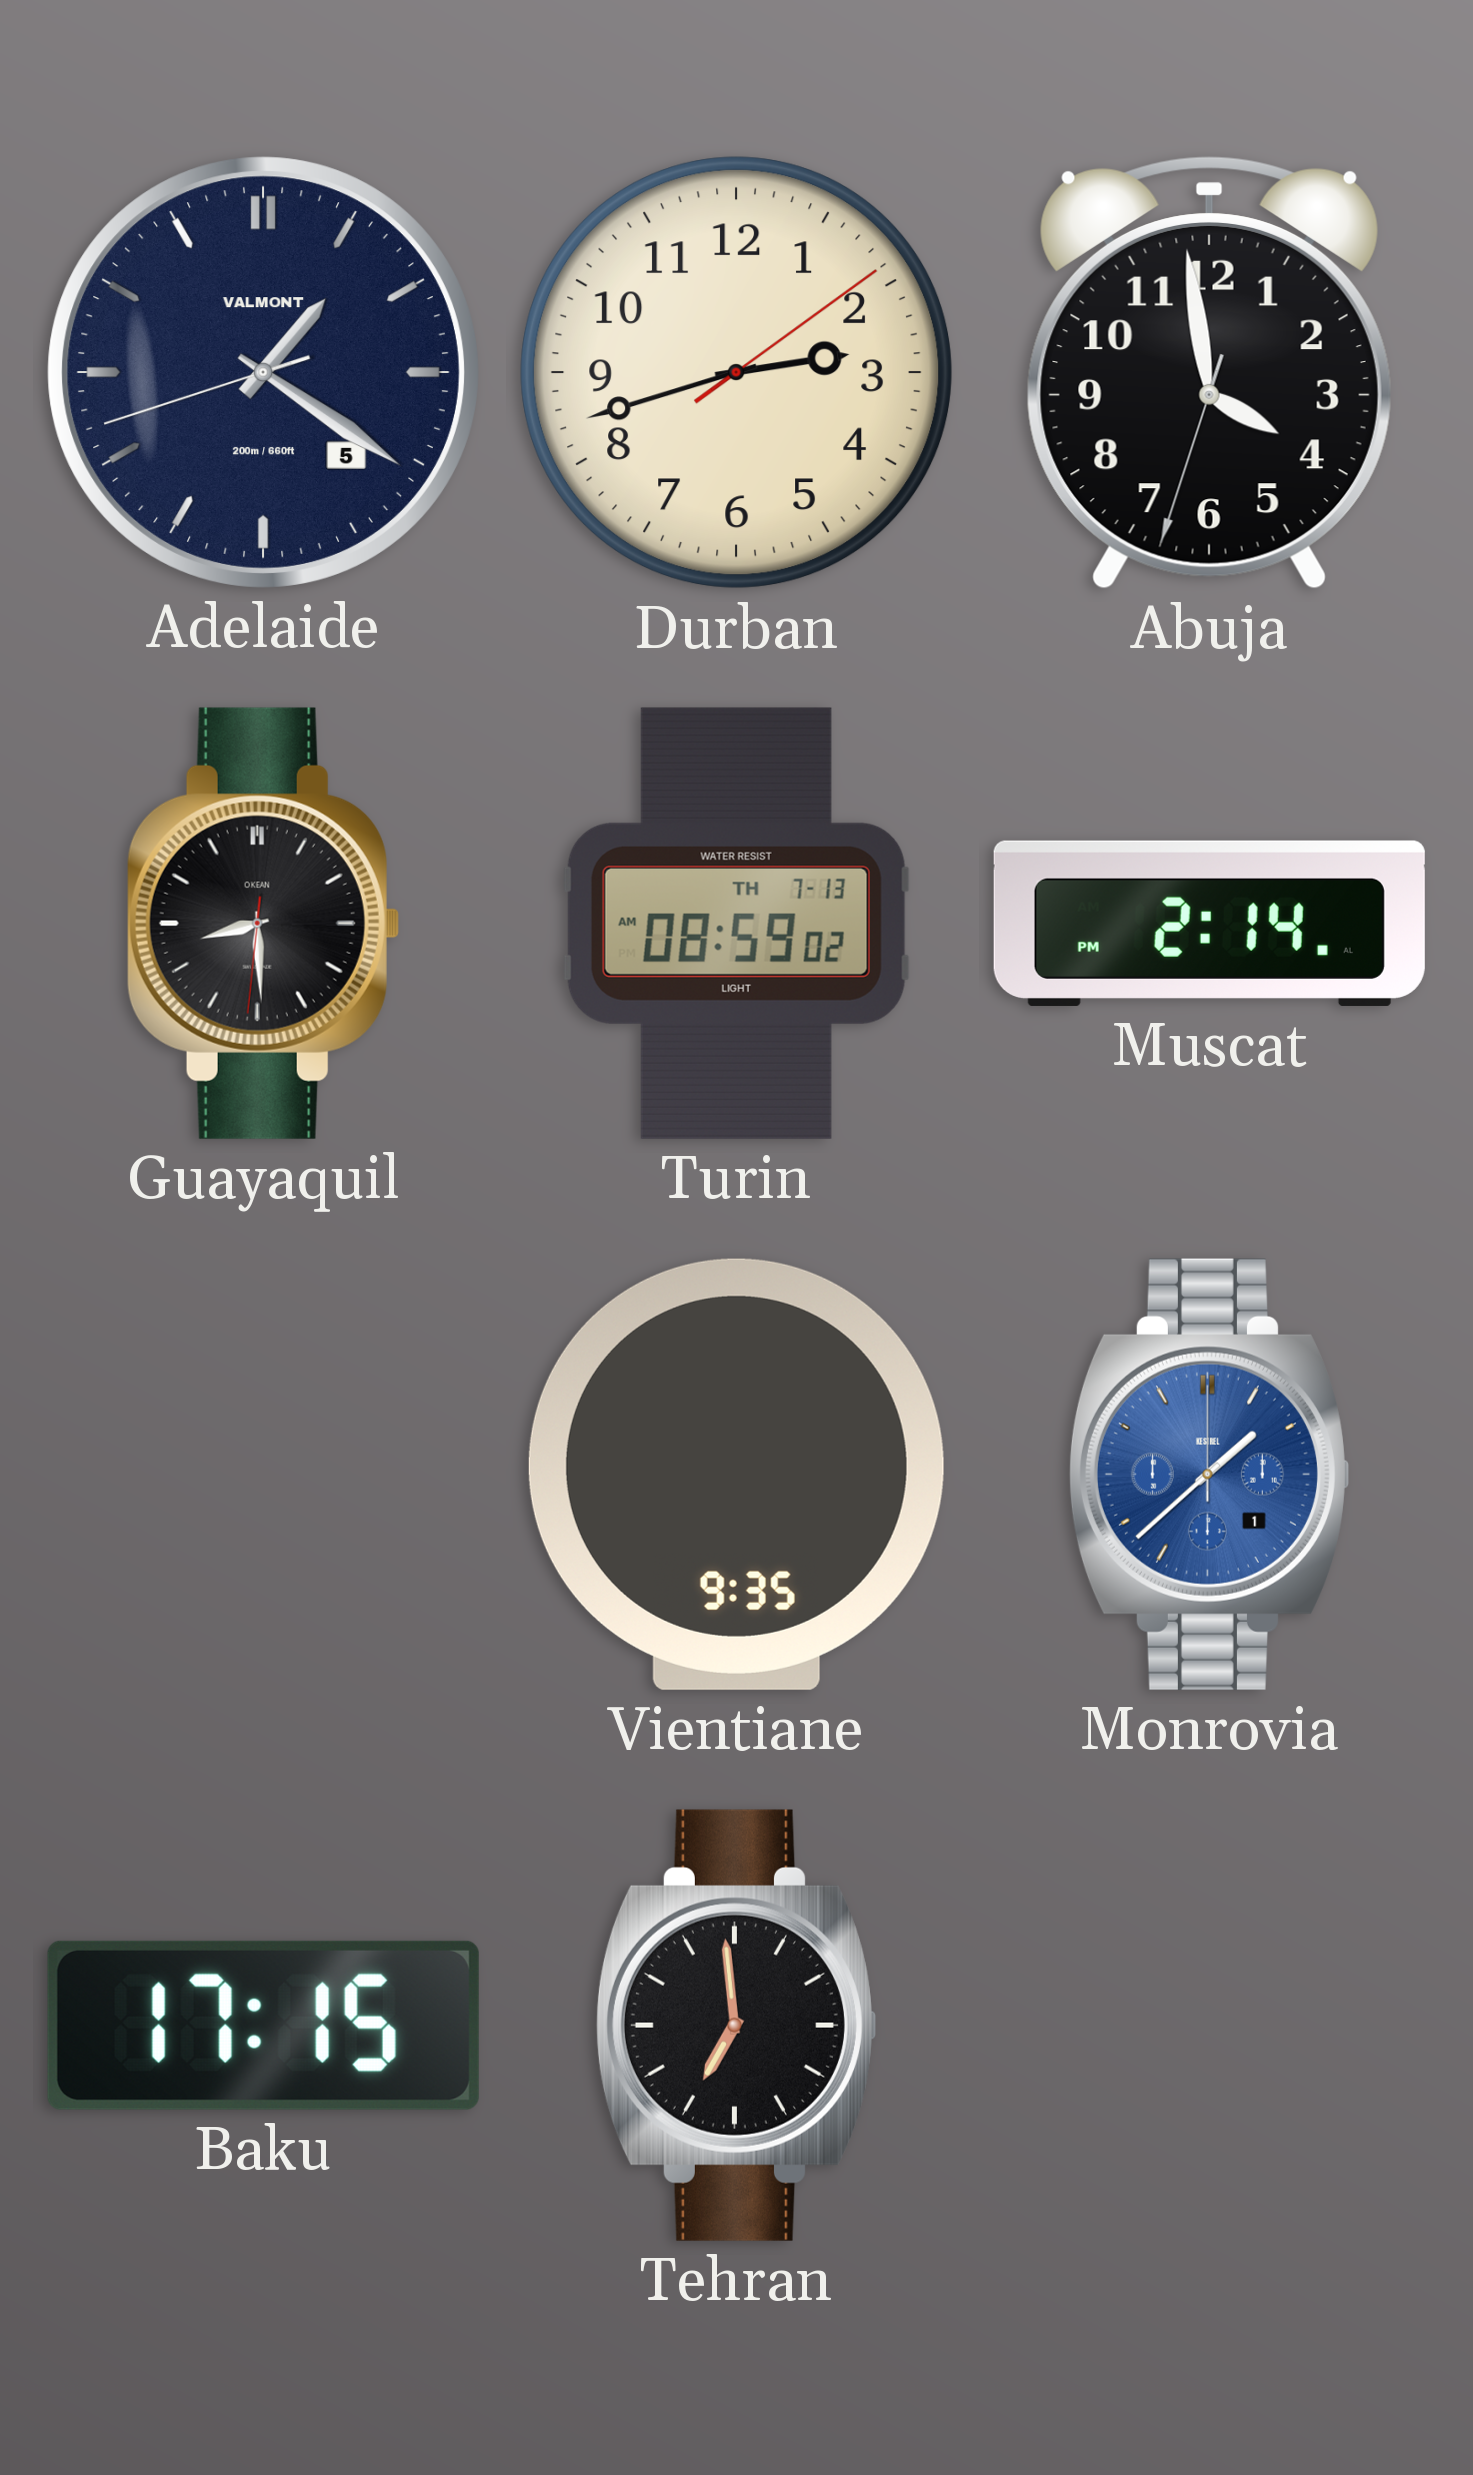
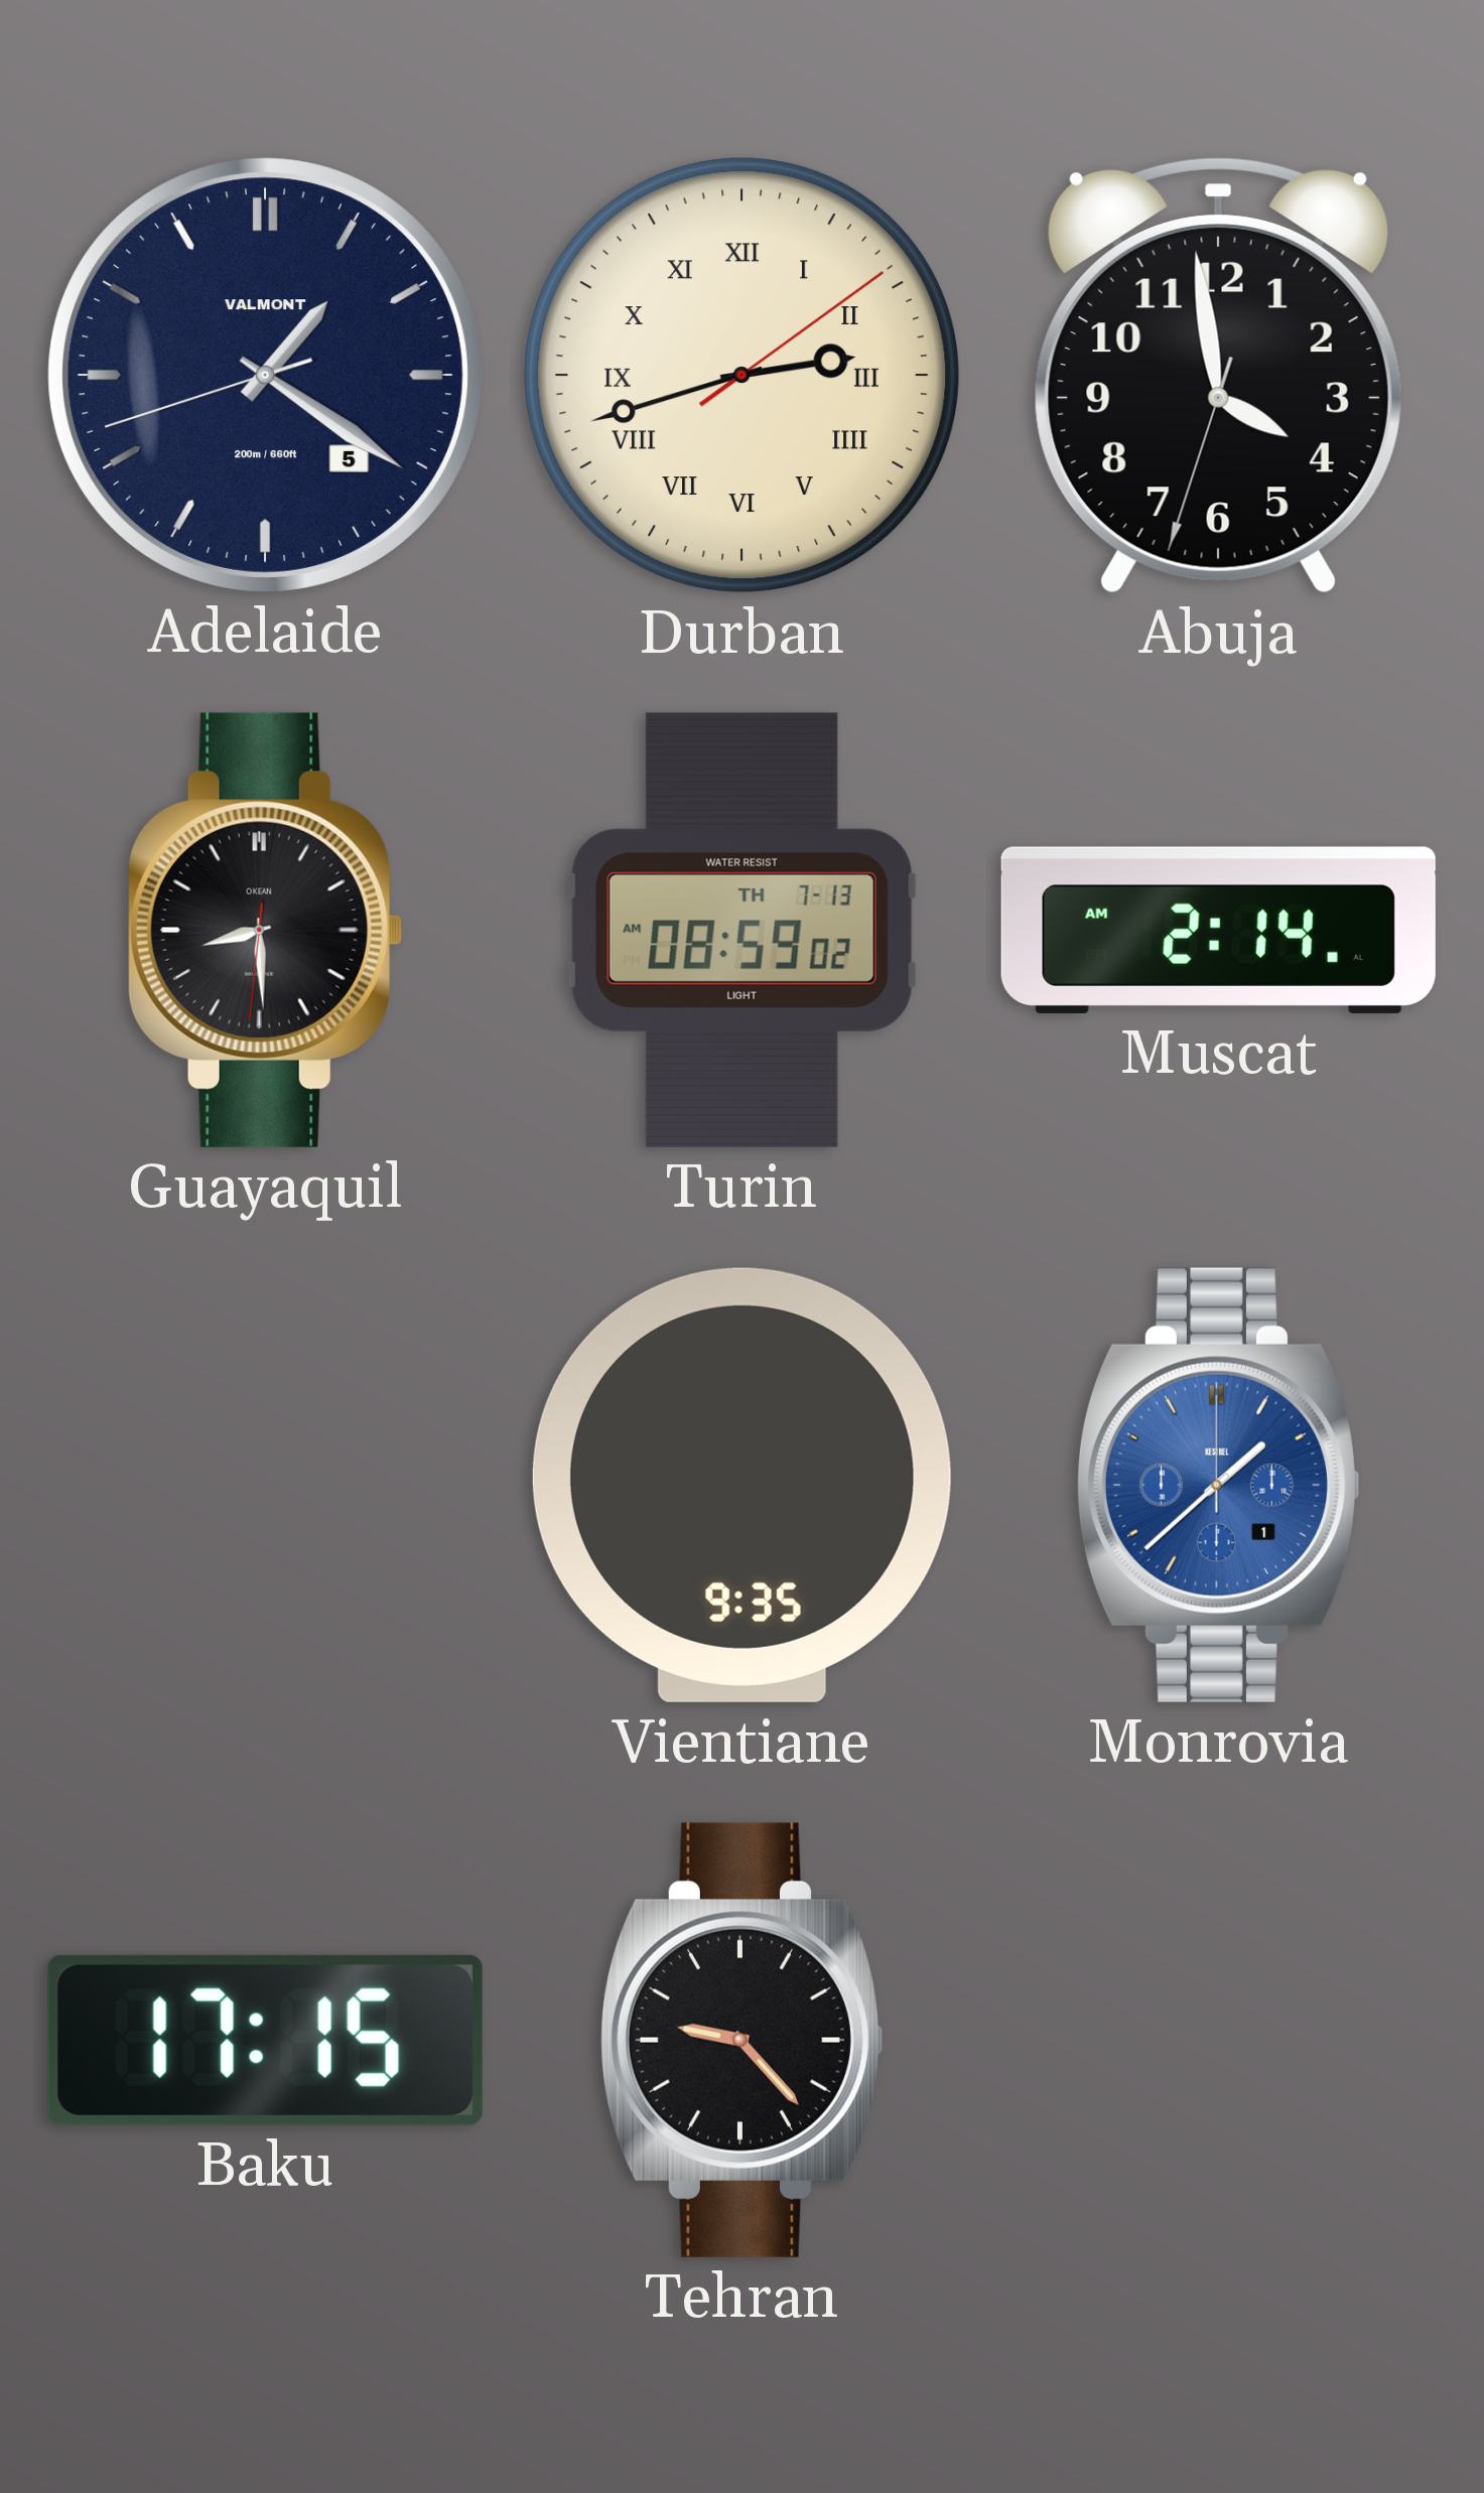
Durban numerals: Arabic -> Roman (743, 376)
Muscat: 2:14 PM -> 2:14 AM (1218, 930)
Tehran: 6:59 -> 9:23 (741, 2040)
